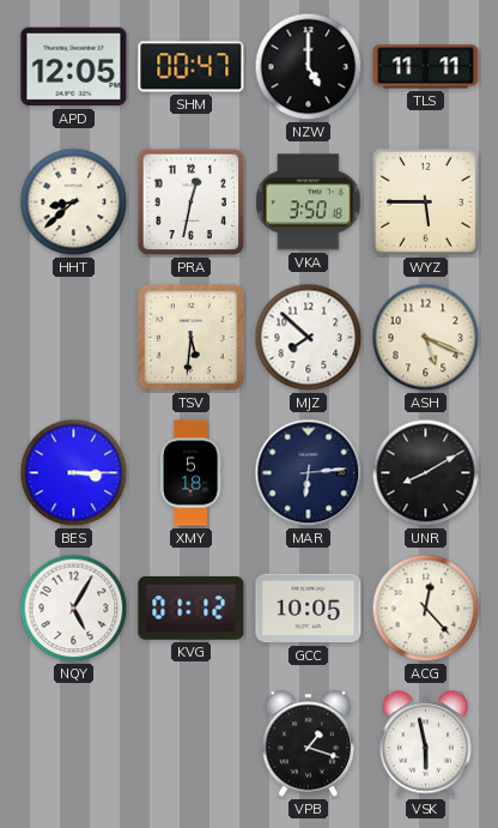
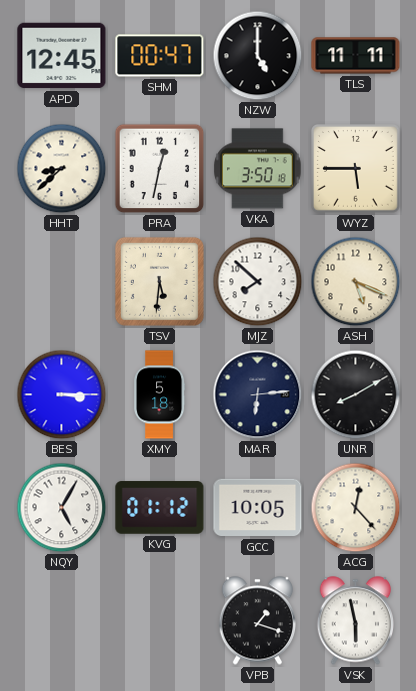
APD: 12:05 -> 12:45 (62, 56)
